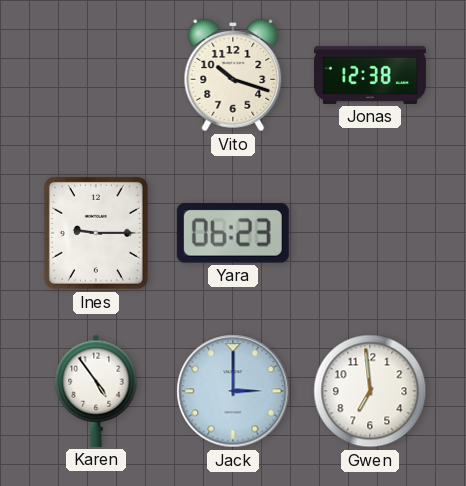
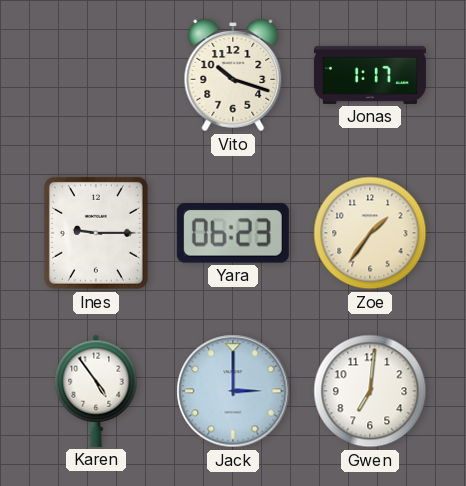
Jonas: 12:38 -> 1:17 (370, 75)
Zoe: none -> 1:36 (370, 233)
Gwen: 6:59 -> 7:01 (370, 391)
